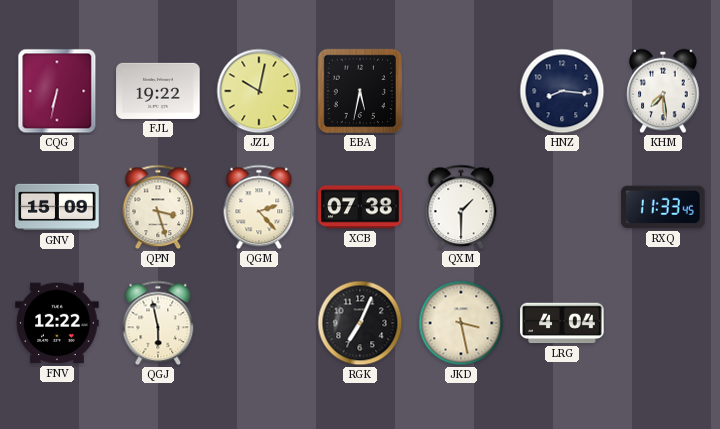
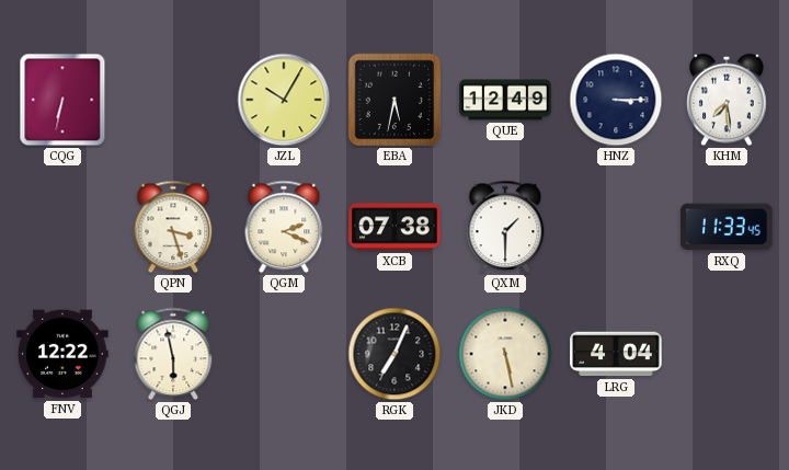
FJL: 19:22 -> none (158, 91)
JZL: 10:02 -> 10:05 (284, 100)
QUE: none -> 12:49 (505, 100)
HNZ: 8:16 -> 3:15 (616, 100)
GNV: 15:09 -> none (57, 207)
QGM: 2:23 -> 2:19 (284, 227)
JKD: 3:28 -> 5:28 (505, 354)
